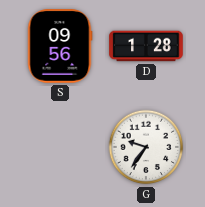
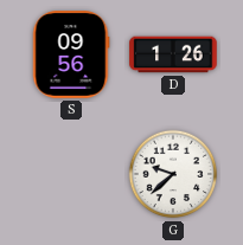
D: 1:28 -> 1:26 (173, 54)
G: 9:36 -> 9:38 (173, 174)
